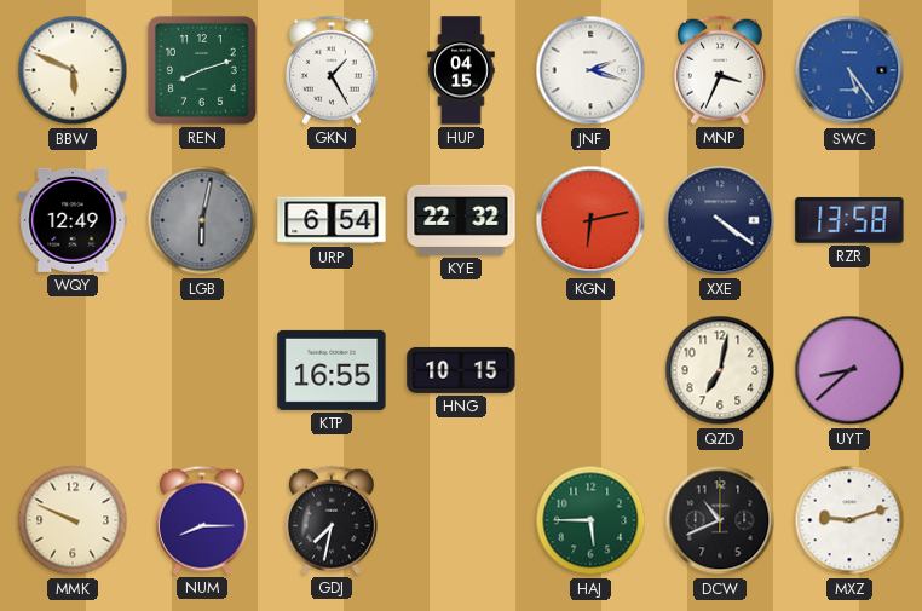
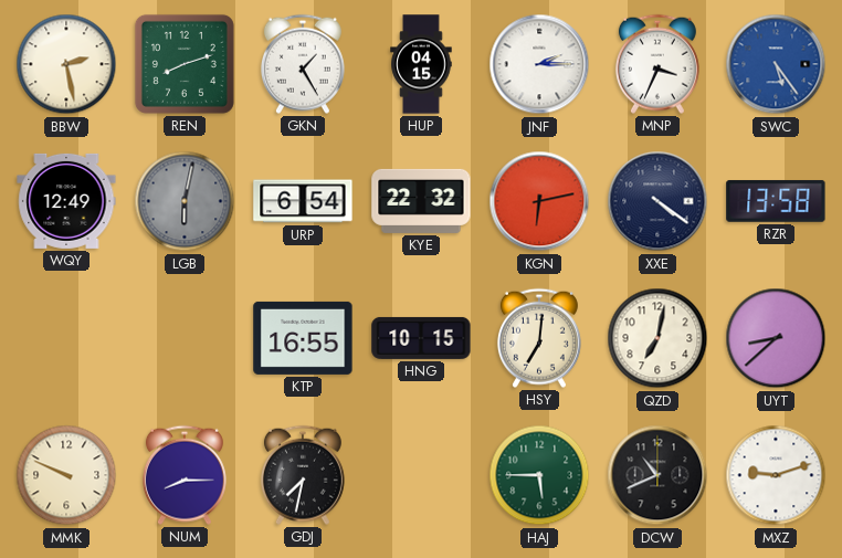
BBW: 5:49 -> 2:28 (66, 64)
JNF: 2:18 -> 2:15 (539, 64)
HSY: none -> 7:01 (539, 338)
